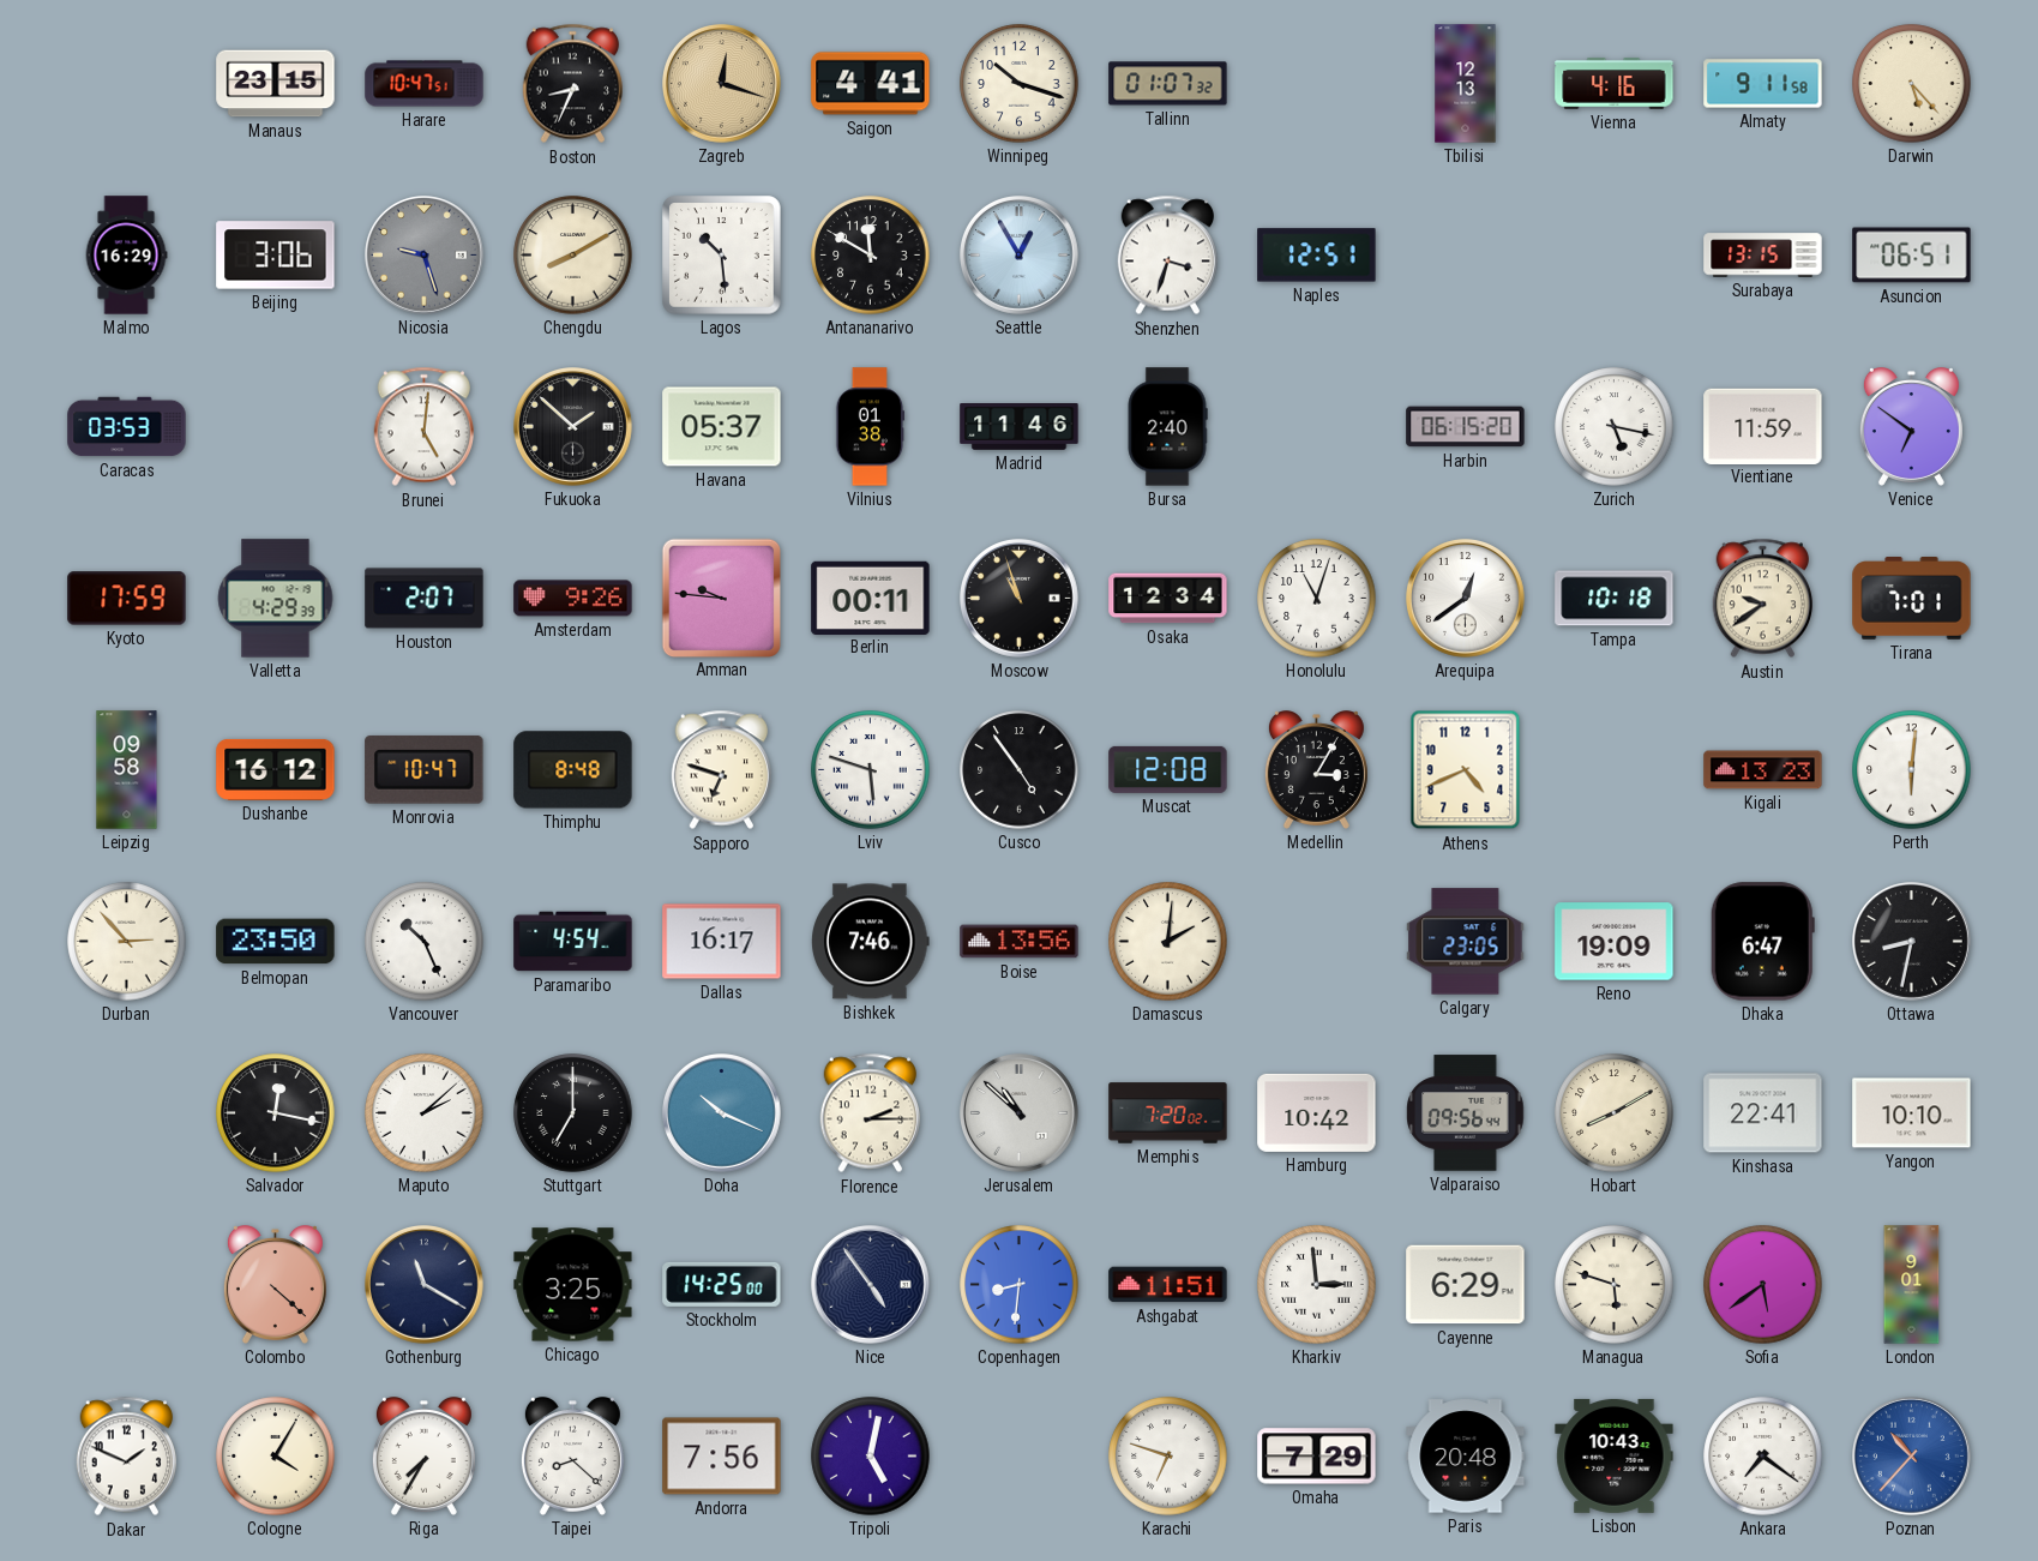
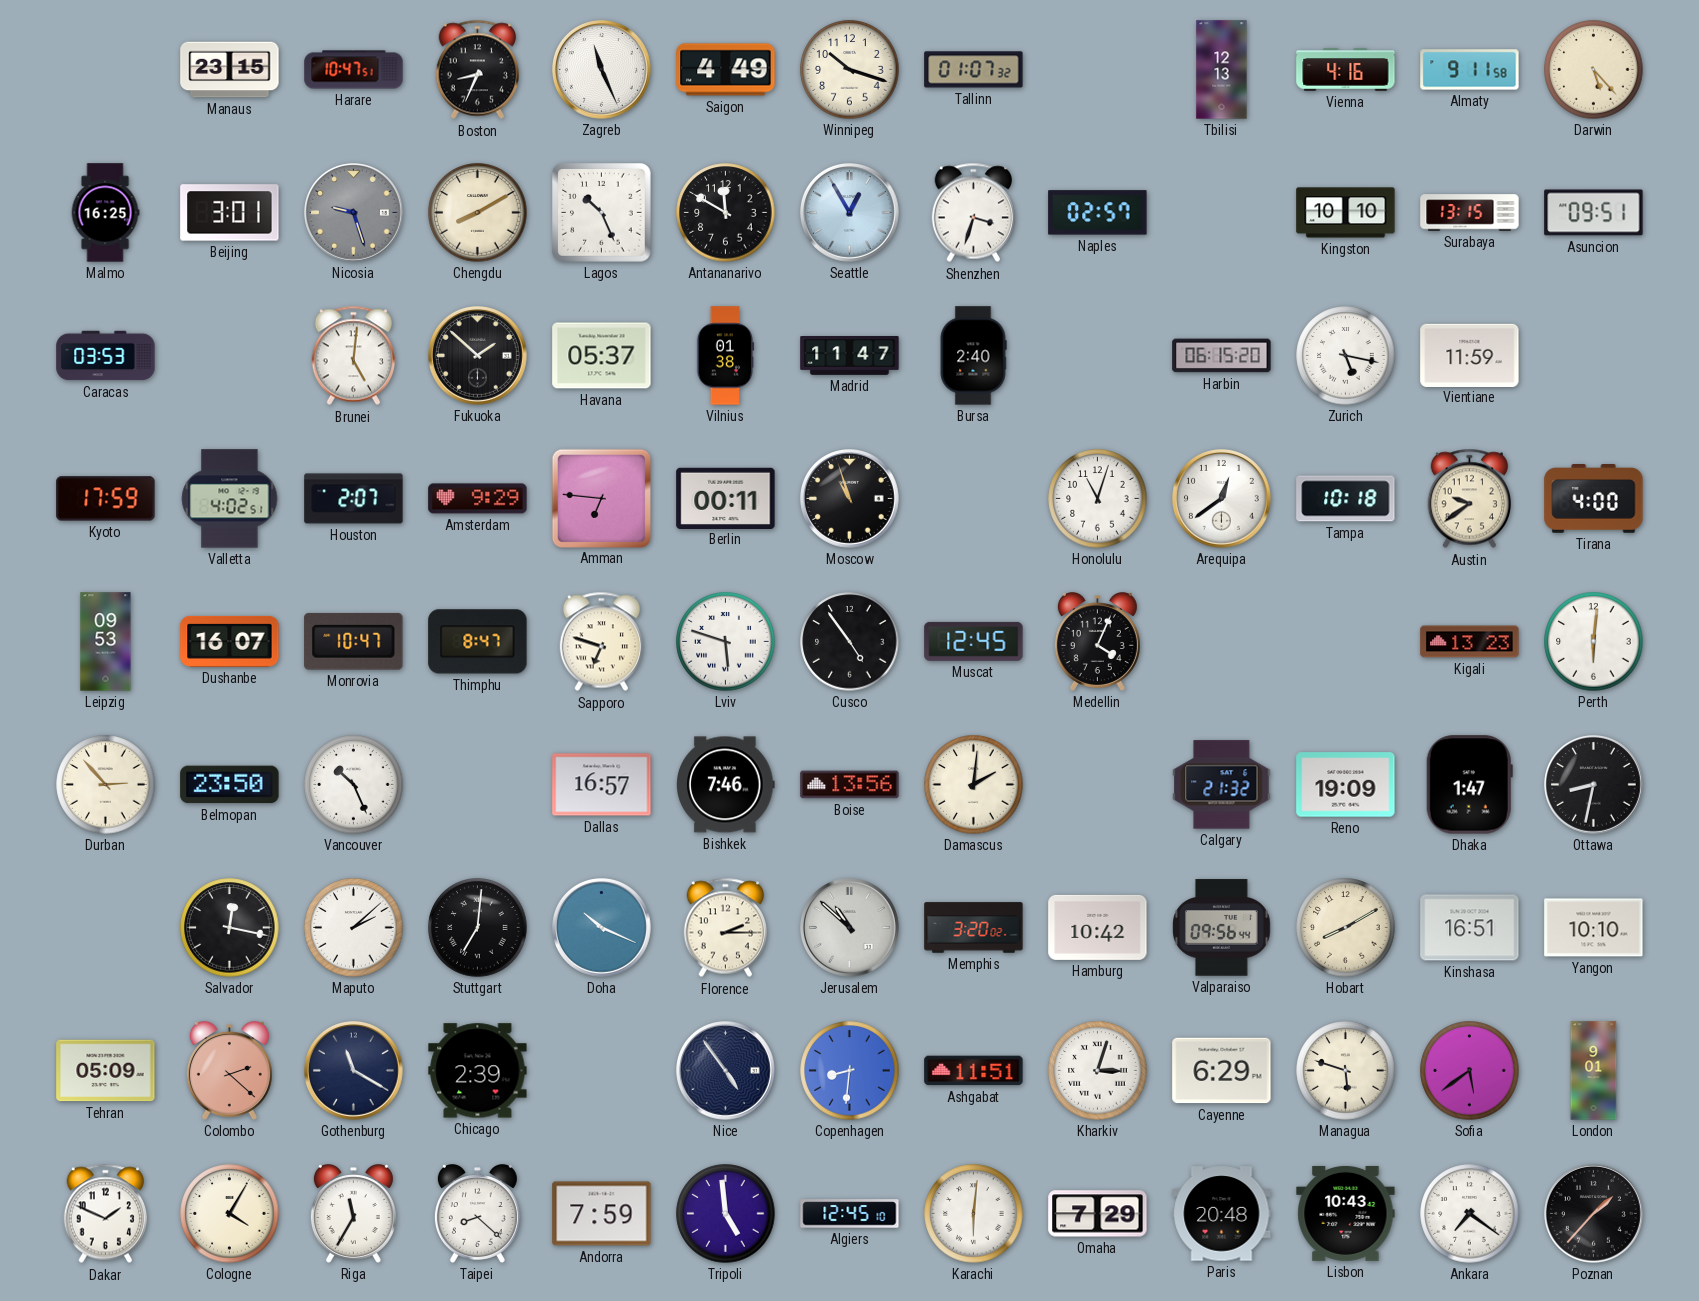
Zagreb: 12:18 -> 11:26 (602, 70)
Zagreb dial: champagne -> white (602, 70)
Saigon: 4:41 -> 4:49 (726, 70)
Malmo: 16:29 -> 16:25 (105, 213)
Beijing: 3:06 -> 3:01 (230, 213)
Lagos: 10:29 -> 10:26 (602, 213)
Naples: 12:51 -> 02:57 (1098, 213)
Kingston: none -> 10:10 (1346, 213)
Asuncion: 06:51 -> 09:51 (1594, 213)
Madrid: 11:46 -> 11:47 (850, 356)
Venice: 6:51 -> none (1911, 427)
Valletta: 4:29 -> 4:02 (230, 499)
Amsterdam: 9:26 -> 9:29 (478, 499)
Amman: 9:46 -> 6:46 (601, 498)
Osaka: 12:34 -> none (1168, 599)
Tirana: 7:01 -> 4:00 (1594, 499)
Leipzig: 09:58 -> 09:53 (106, 642)
Dushanbe: 16:12 -> 16:07 (230, 641)
Thimphu: 8:48 -> 8:47 (478, 642)
Muscat: 12:08 -> 12:45 (974, 641)
Medellin: 3:05 -> 4:04 (1097, 642)
Athens: 4:41 -> none (1466, 770)
Paramaribo: 4:54 -> none (573, 942)
Dallas: 16:17 -> 16:57 (602, 785)
Calgary: 23:05 -> 21:32 (1222, 785)
Dhaka: 6:47 -> 1:47 (1469, 785)
Stuttgart: 7:00 -> 7:01 (478, 928)
Memphis: 7:20 -> 3:20 (974, 928)
Kinshasa: 22:41 -> 16:51 (1470, 928)
Tehran: none -> 05:09 (106, 1071)
Colombo: 4:22 -> 2:22 (229, 1071)
Chicago: 3:25 -> 2:39 (478, 1071)
Stockholm: 14:25 -> none (722, 1284)
Kharkiv: 2:59 -> 3:03 (1098, 1071)
Riga: 7:35 -> 11:35 (353, 1214)
Andorra: 7:56 -> 7:59 (602, 1214)
Tripoli: 5:02 -> 4:59 (726, 1214)
Algiers: none -> 12:45 (850, 1214)
Karachi: 6:48 -> 6:01 (974, 1214)
Poznan: 10:37 -> 1:37 (1594, 1214)
Poznan dial: blue -> black (1594, 1214)
